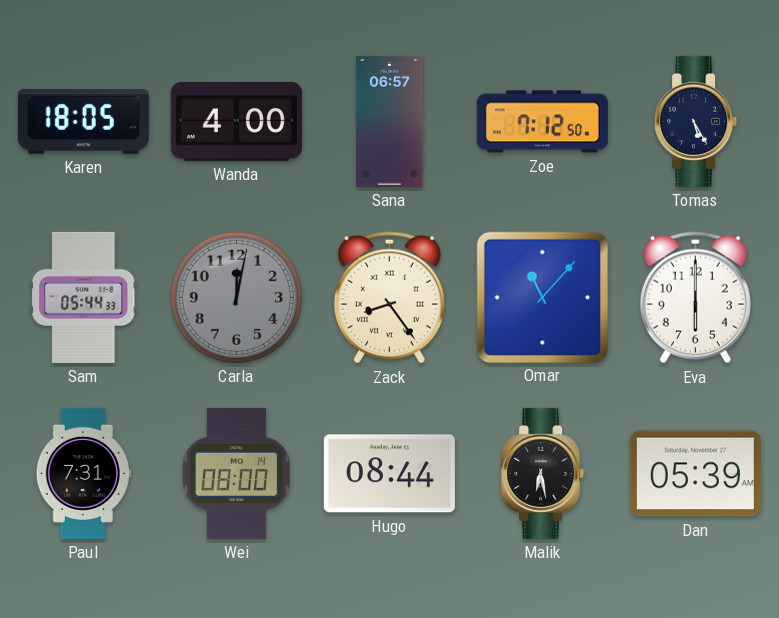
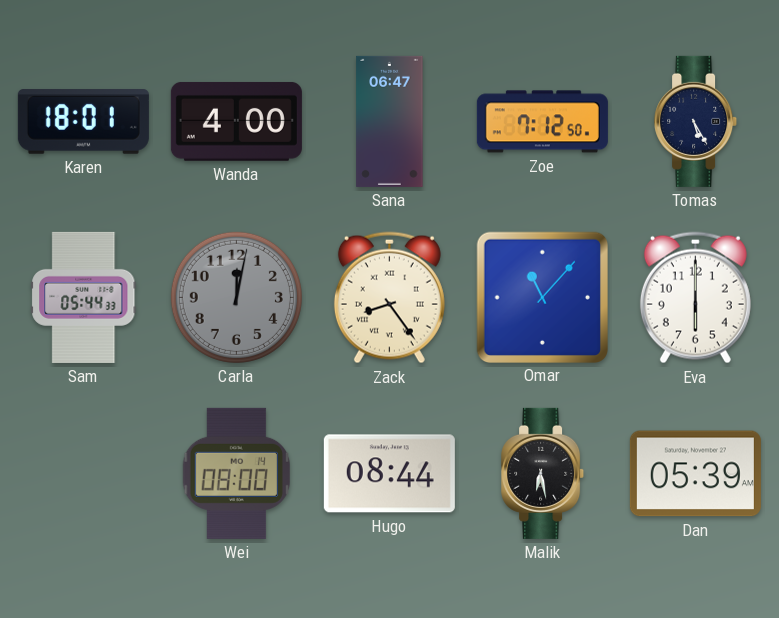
Karen: 18:05 -> 18:01 (83, 122)
Sana: 06:57 -> 06:47 (390, 121)
Paul: 7:31 -> none (83, 473)
